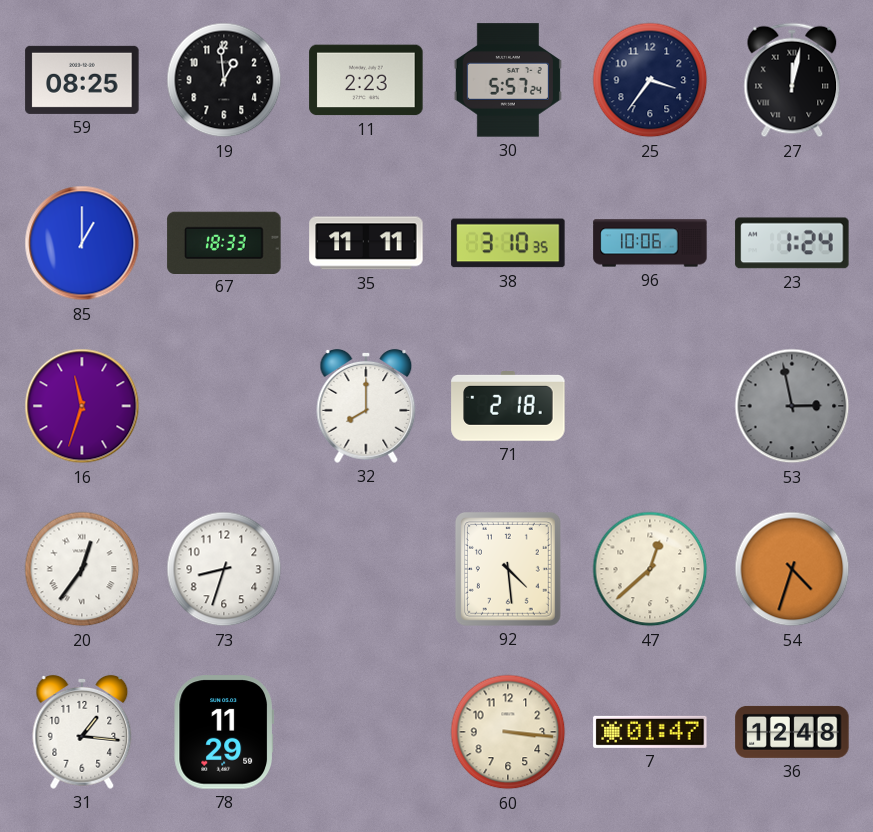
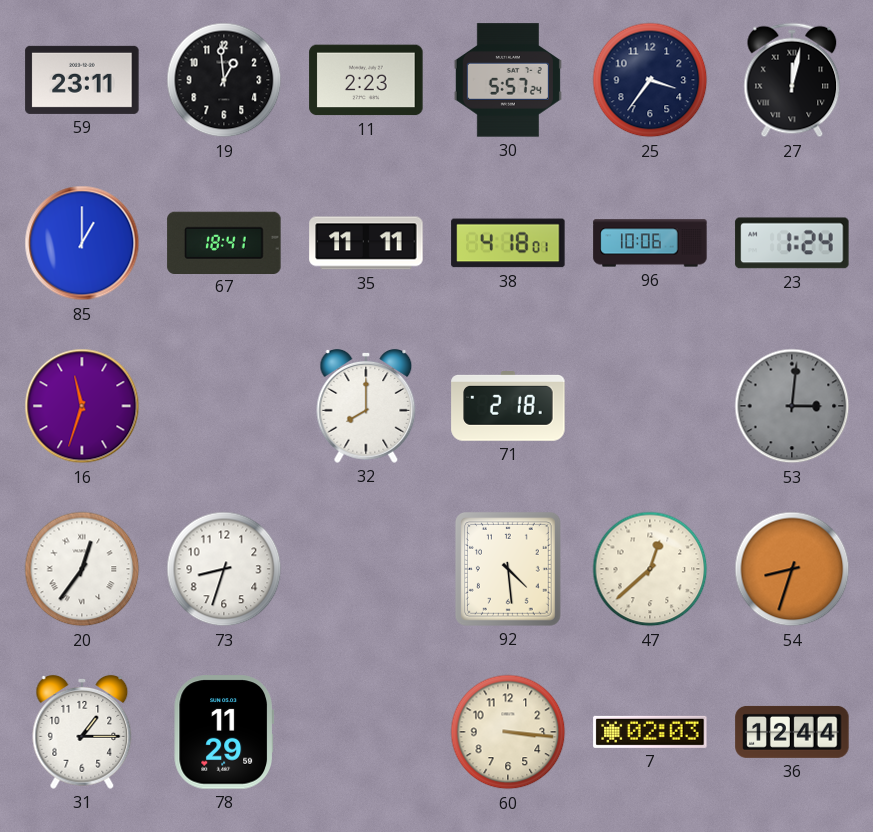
59: 08:25 -> 23:11 (82, 80)
67: 18:33 -> 18:41 (224, 242)
38: 3:10 -> 4:18 (508, 243)
53: 2:58 -> 3:01 (792, 406)
54: 4:33 -> 8:33 (792, 569)
31: 1:16 -> 1:15 (82, 732)
7: 01:47 -> 02:03 (650, 732)
36: 12:48 -> 12:44 (792, 732)
